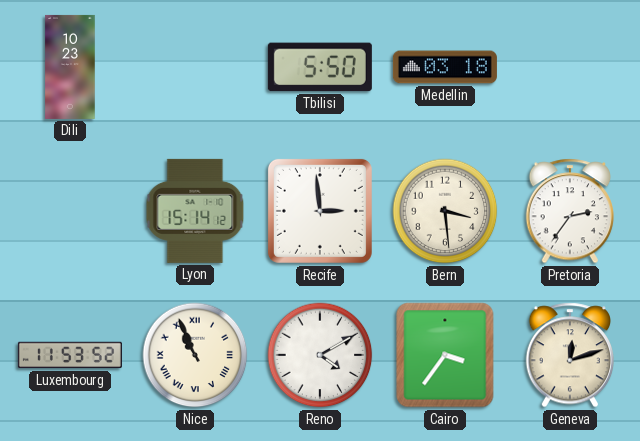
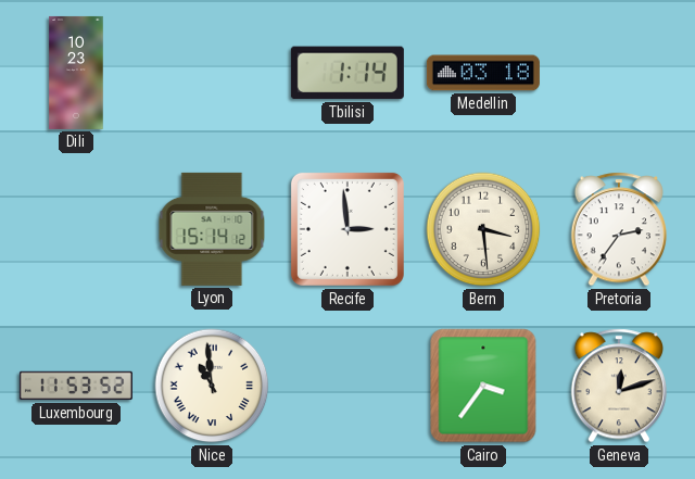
Tbilisi: 5:50 -> 1:14 (347, 73)
Nice: 10:56 -> 10:59 (212, 386)
Reno: 4:10 -> none (320, 355)
